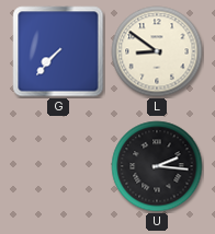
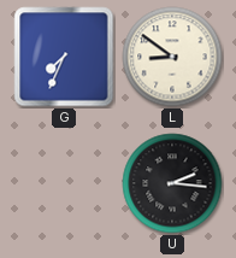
G: 7:37 -> 7:34 (64, 57)
